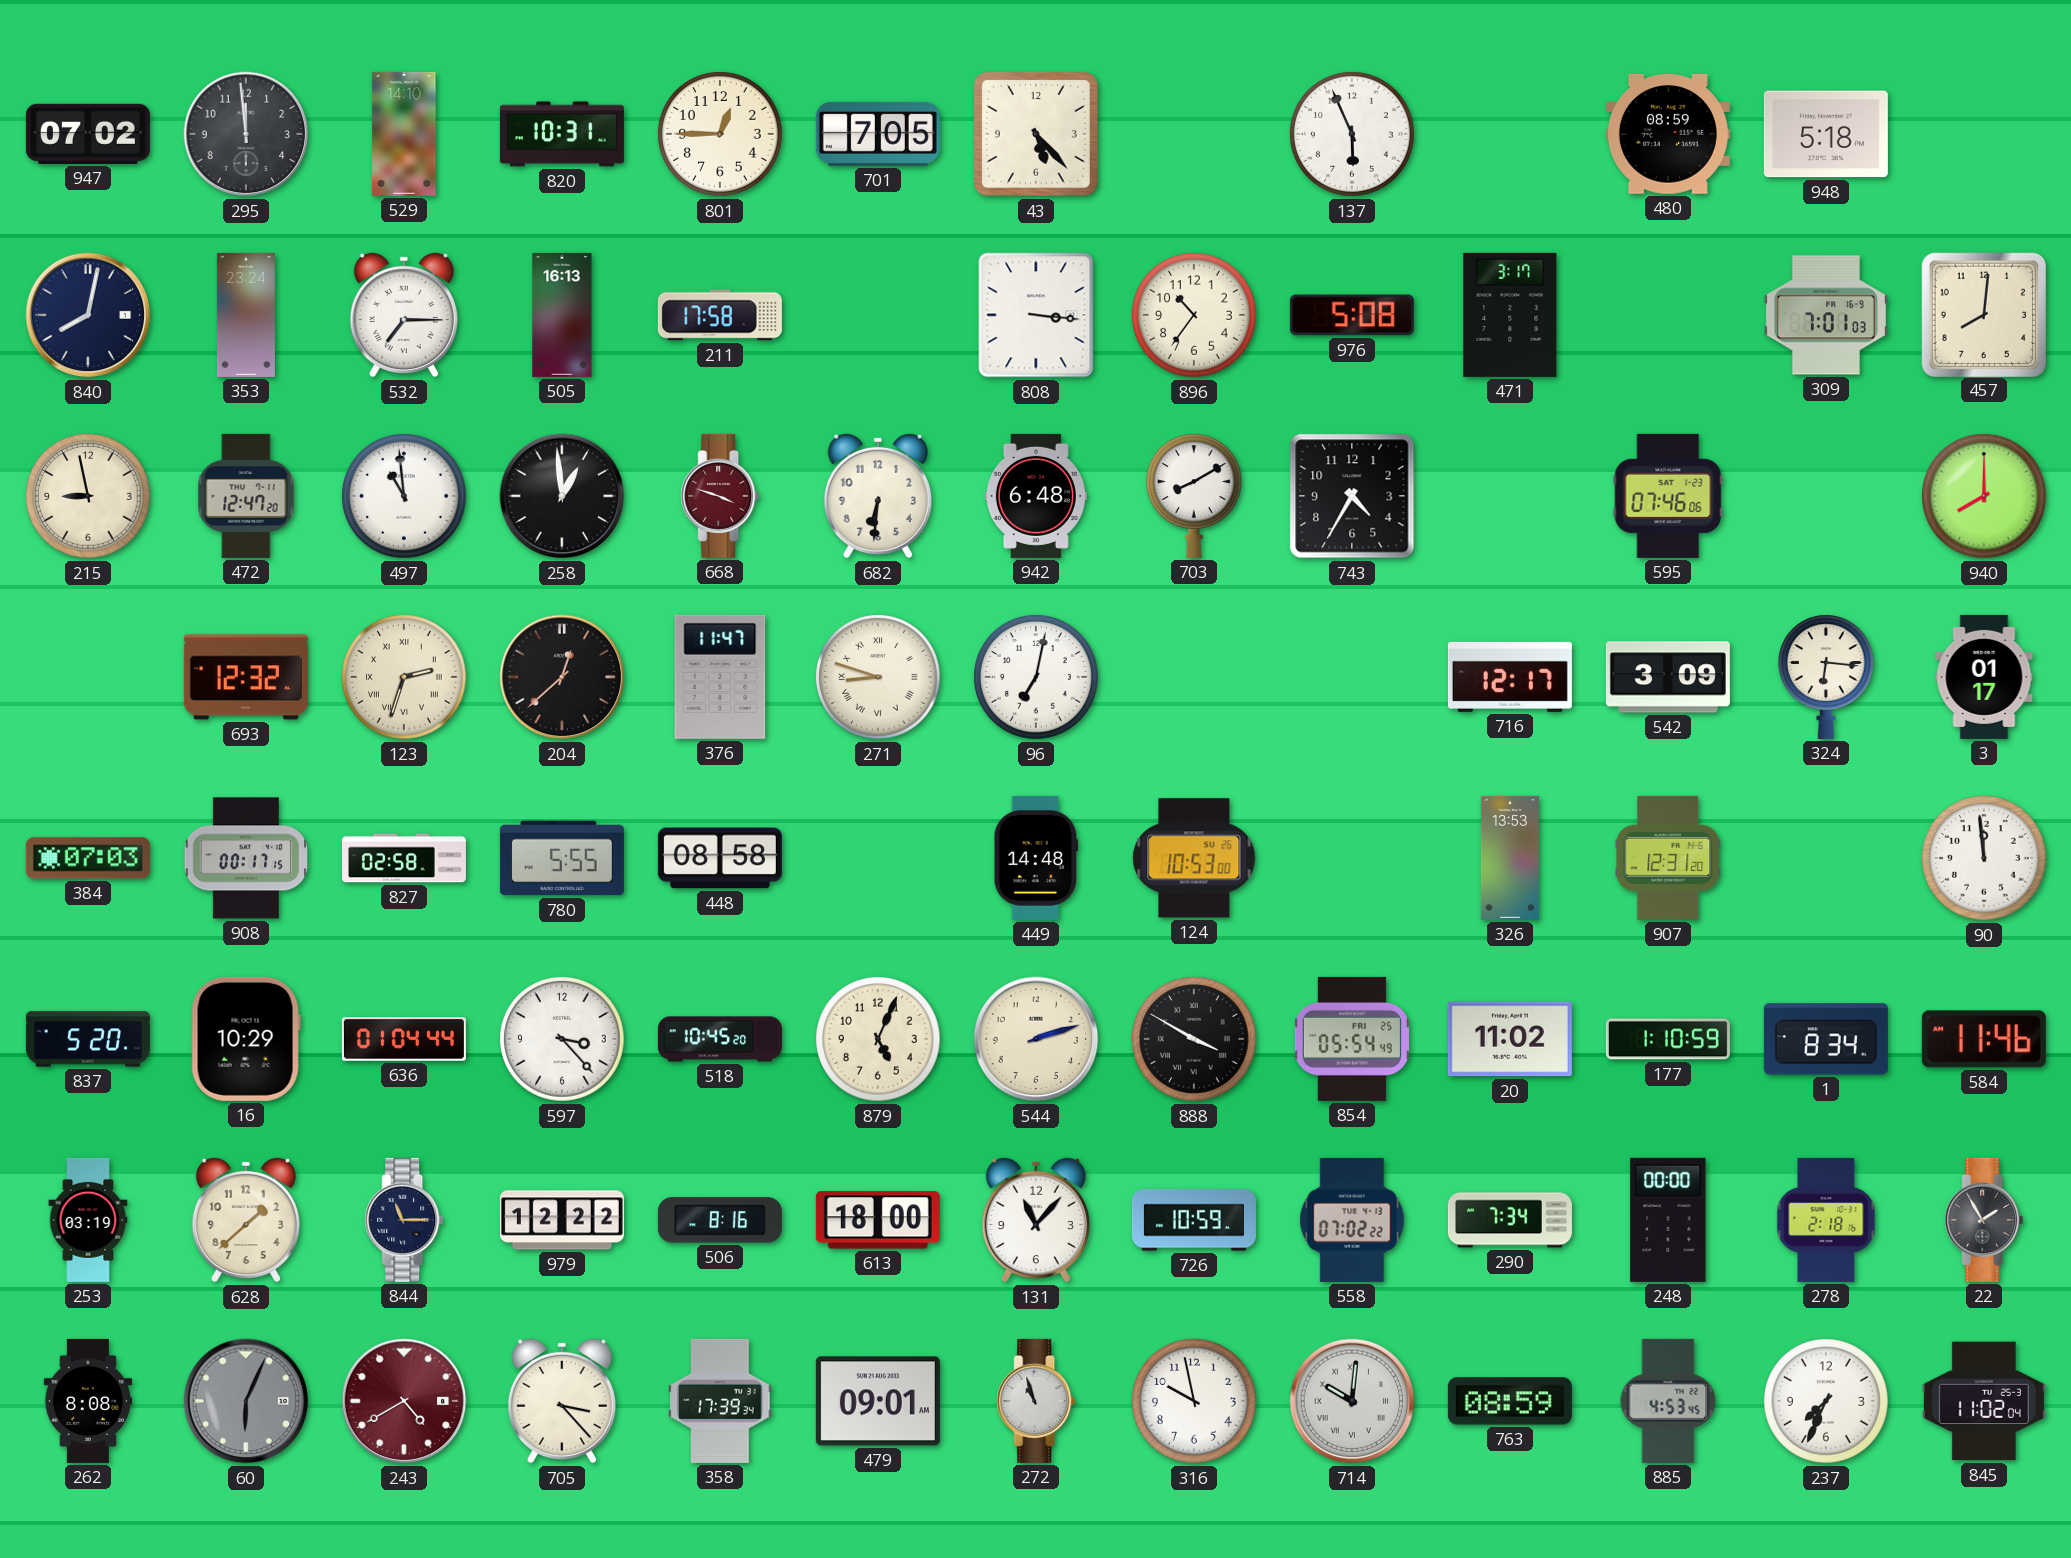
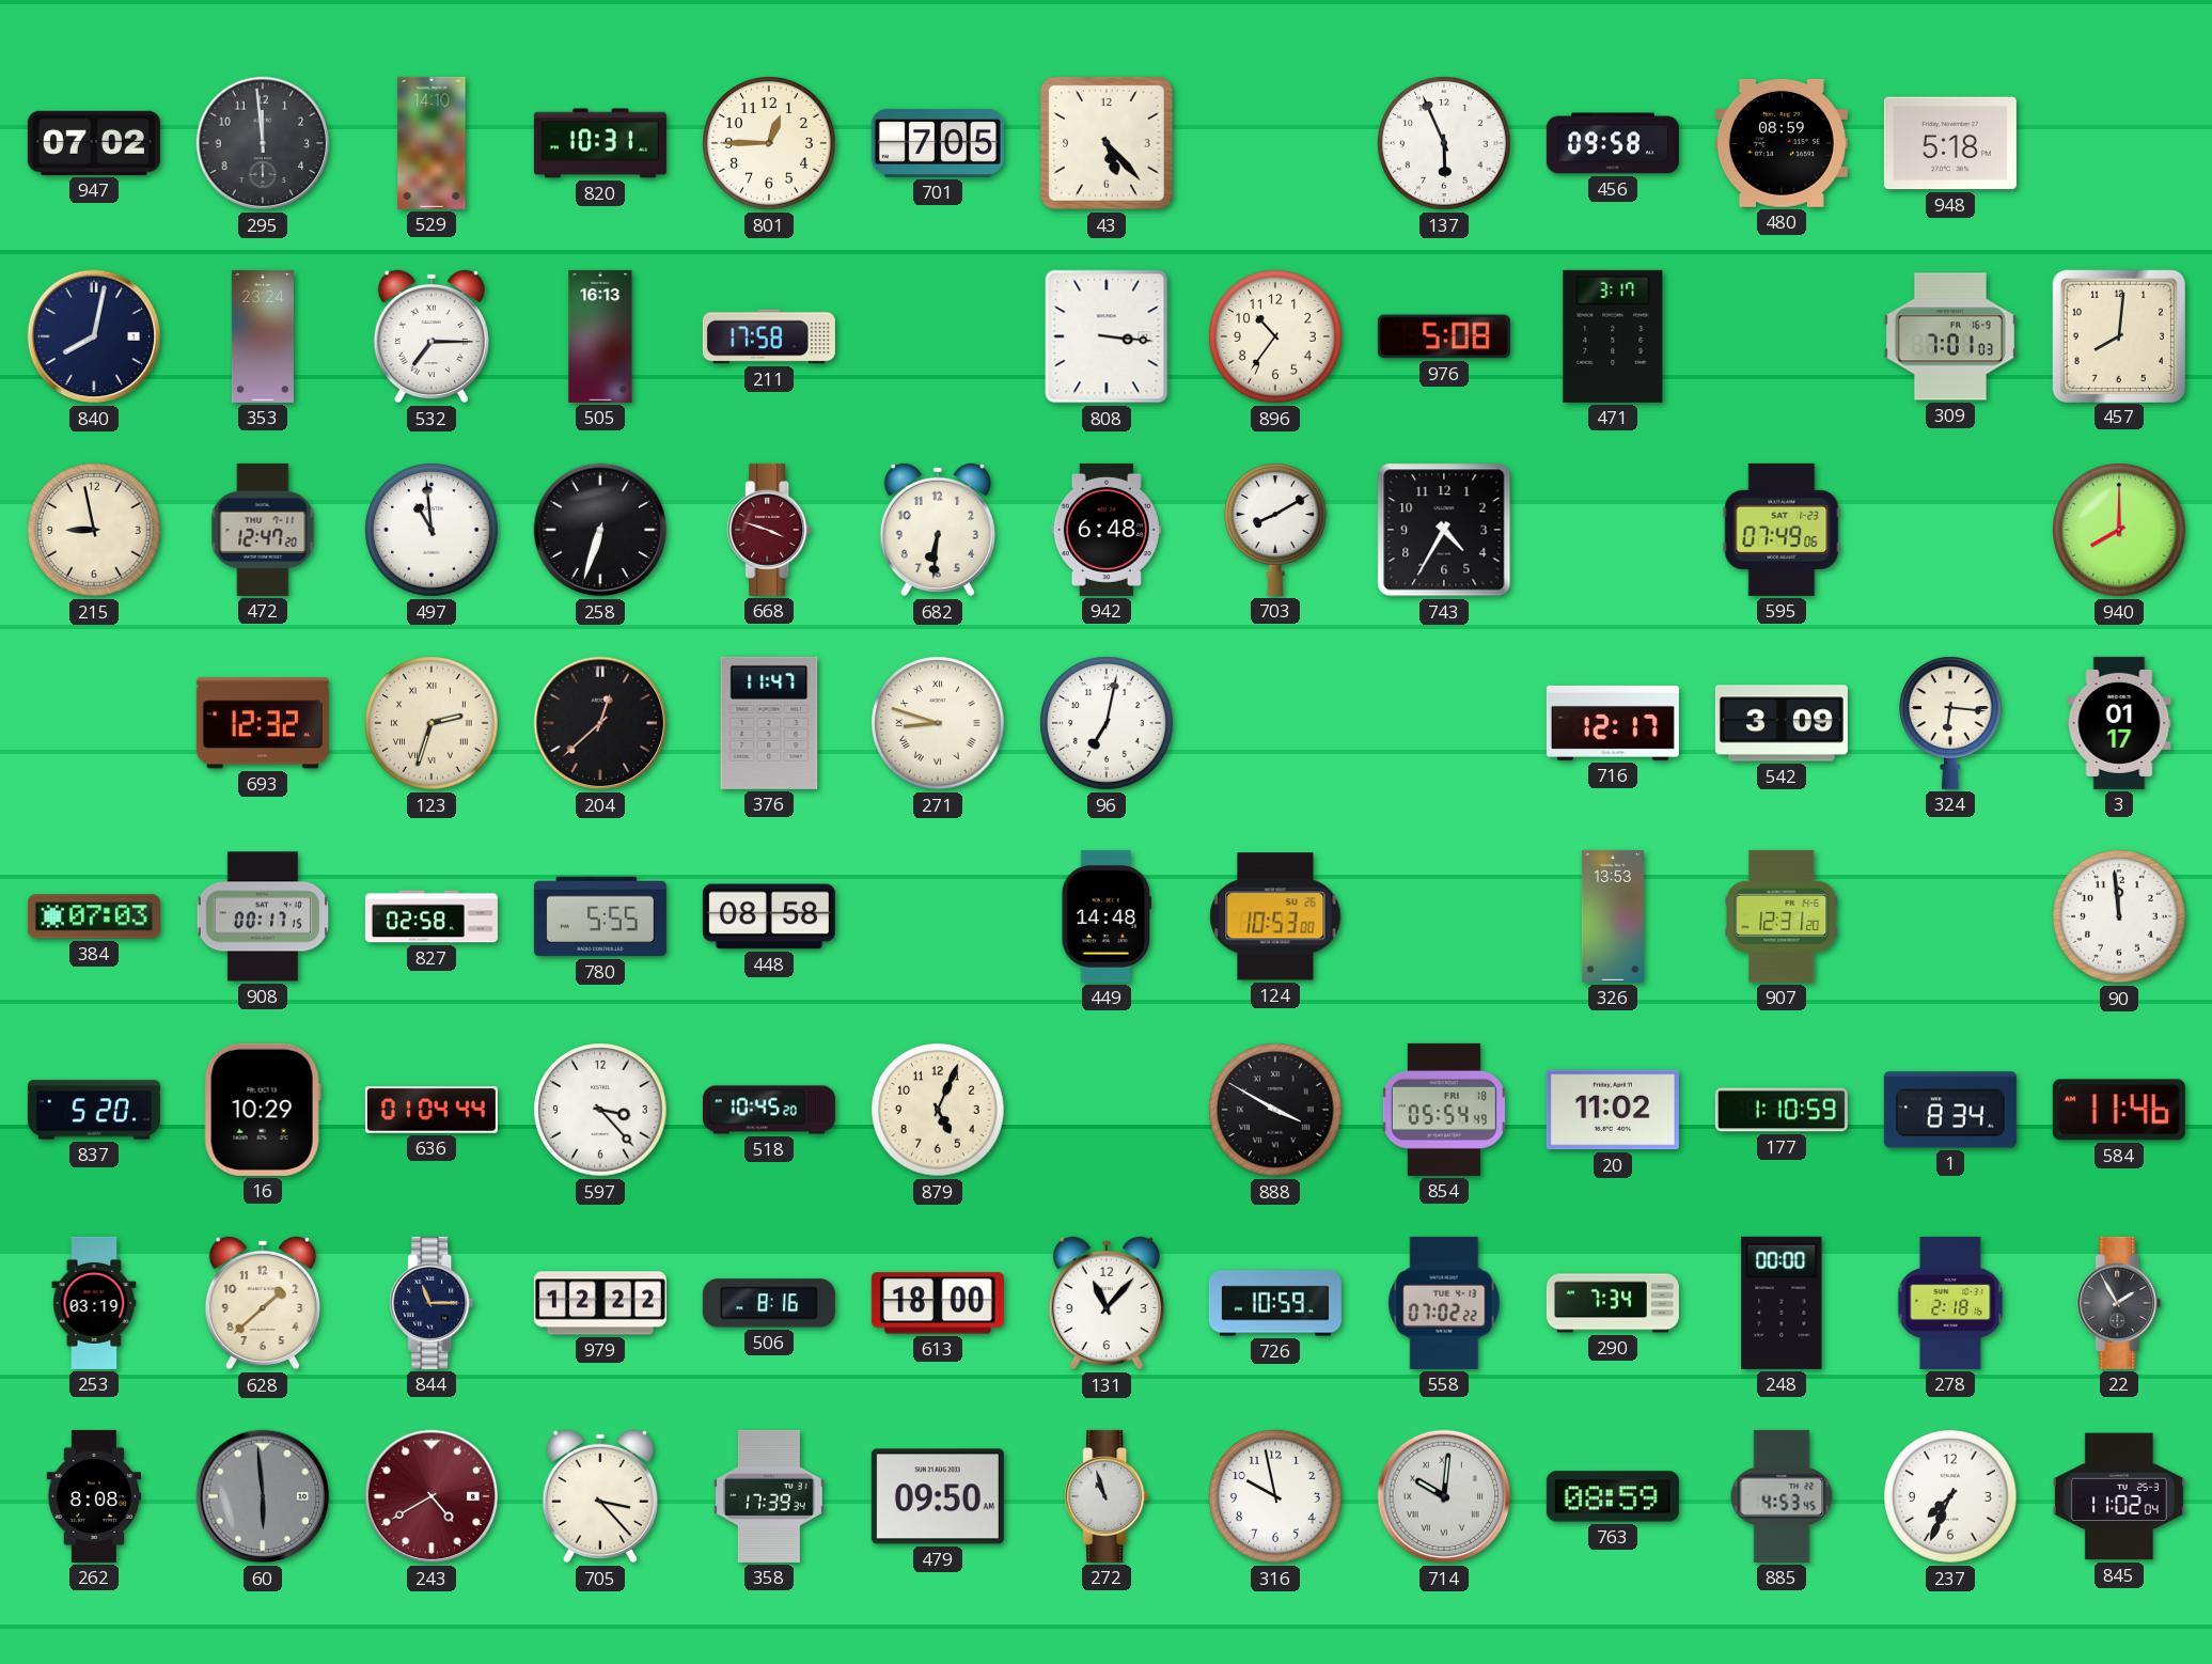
456: none -> 09:58 (1613, 143)
258: 12:59 -> 6:33 (600, 530)
595: 07:46 -> 07:49 (1782, 530)
544: 2:12 -> none (1036, 1039)
854 date: FRI 25 -> FRI 18 (1444, 1110)
60: 6:04 -> 5:59 (263, 1496)
479: 09:01 -> 09:50 (938, 1496)
